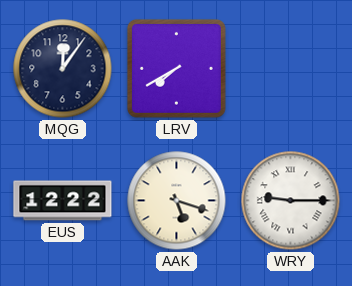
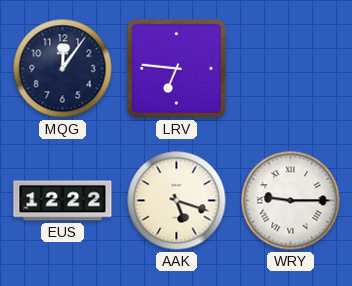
LRV: 7:40 -> 6:46 (176, 68)
